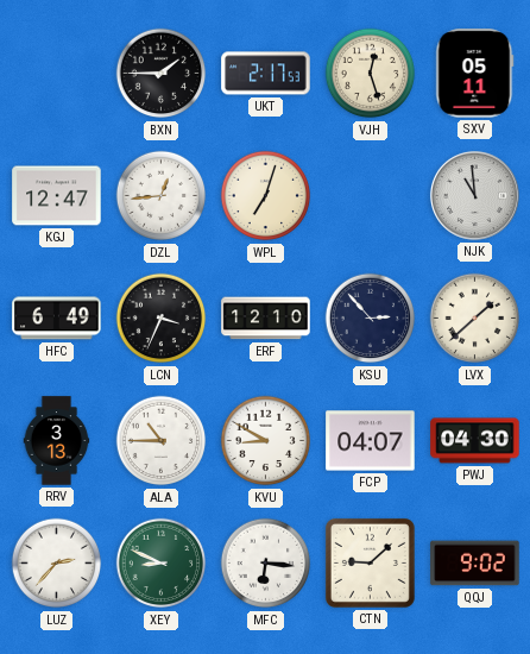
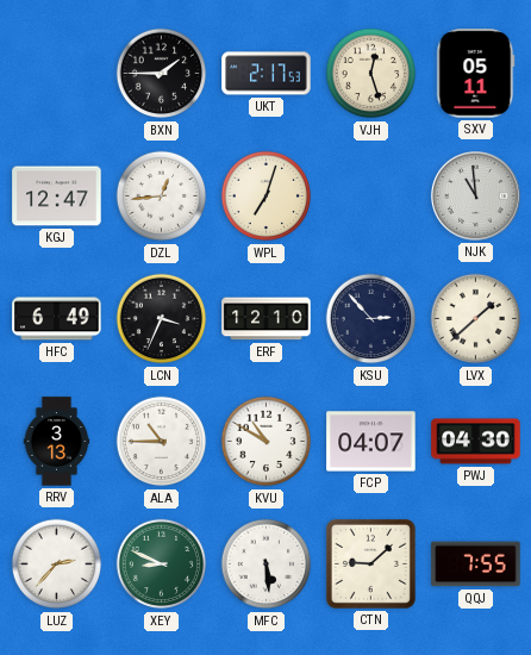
KVU: 8:50 -> 10:50 (267, 442)
MFC: 6:16 -> 5:29 (267, 564)
QQJ: 9:02 -> 7:55 (476, 564)
